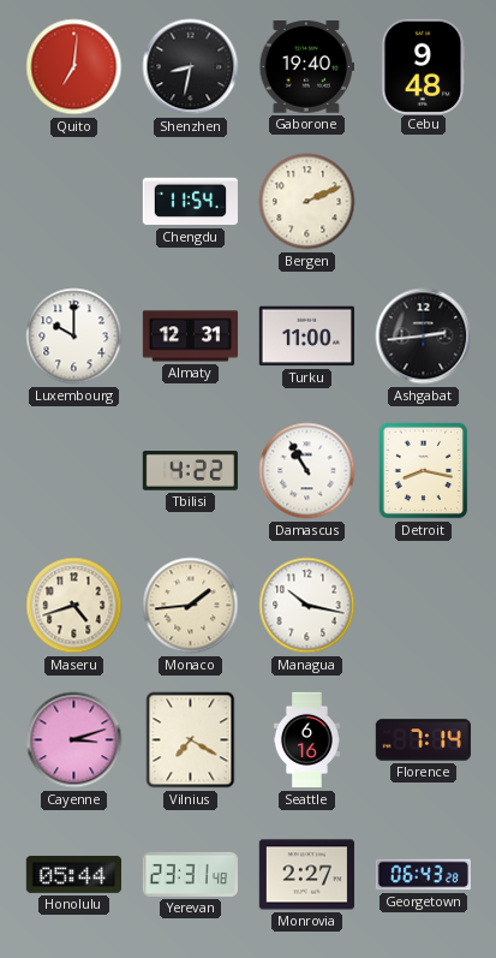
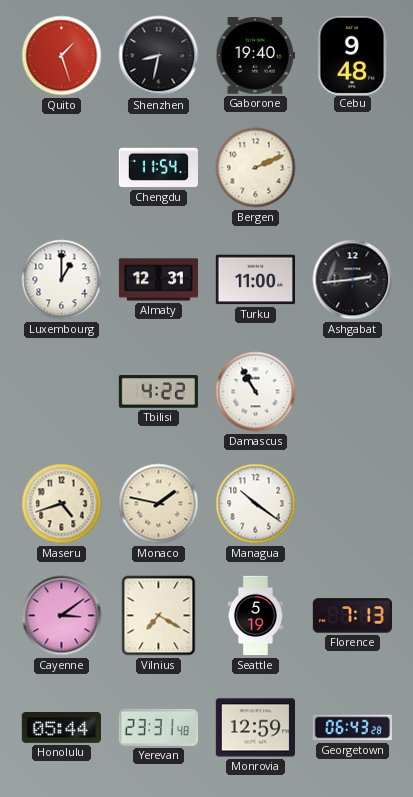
Quito: 7:01 -> 1:27 (62, 56)
Luxembourg: 10:00 -> 1:00 (62, 280)
Detroit: 8:17 -> none (424, 471)
Monaco: 1:44 -> 1:47 (159, 504)
Managua: 10:17 -> 10:21 (256, 504)
Cayenne: 3:12 -> 3:09 (62, 616)
Seattle: 6:16 -> 5:19 (255, 616)
Florence: 7:14 -> 7:13 (352, 616)
Monrovia: 2:27 -> 12:59 (255, 728)
